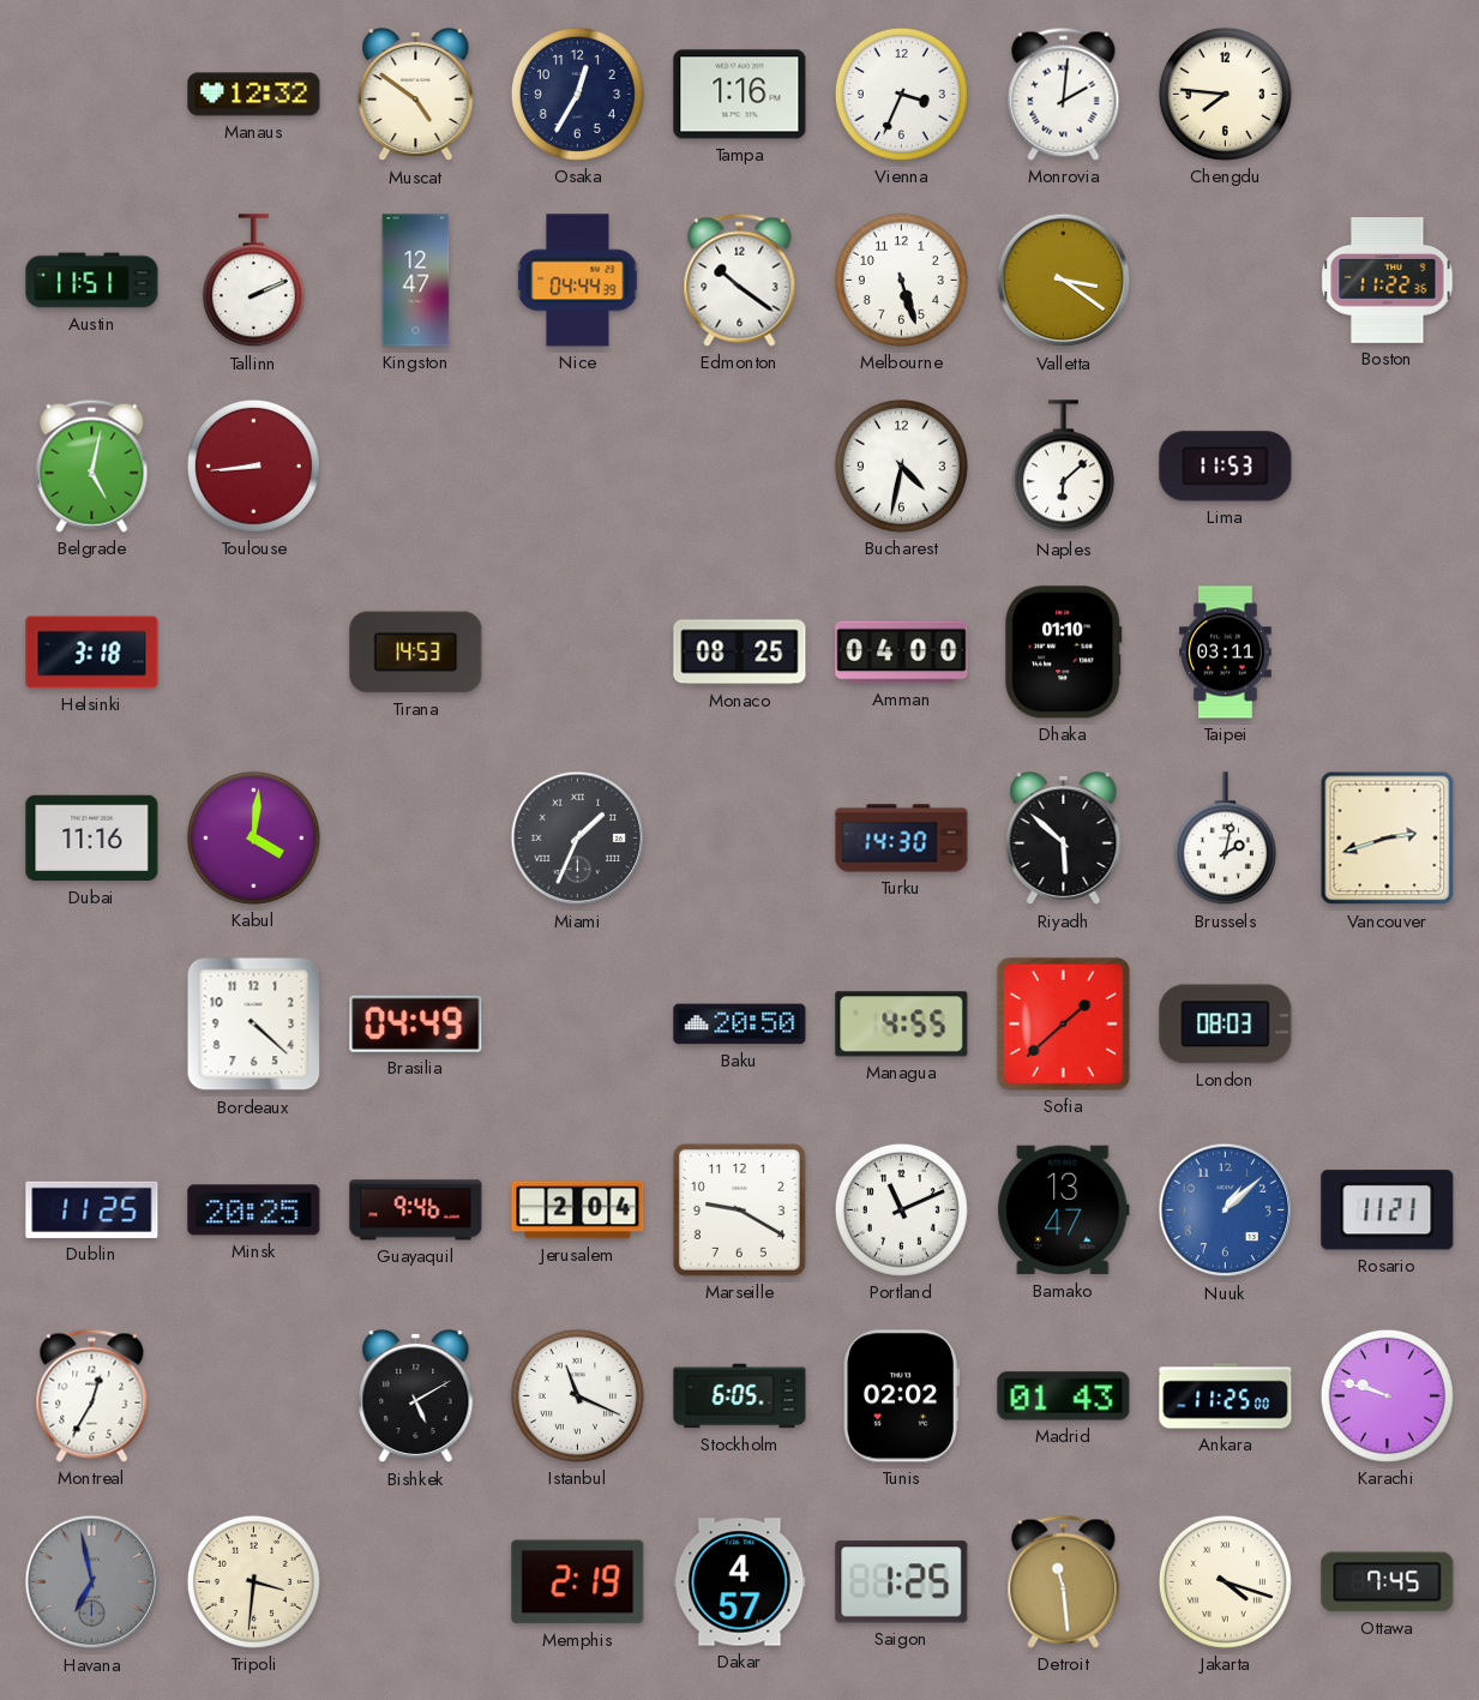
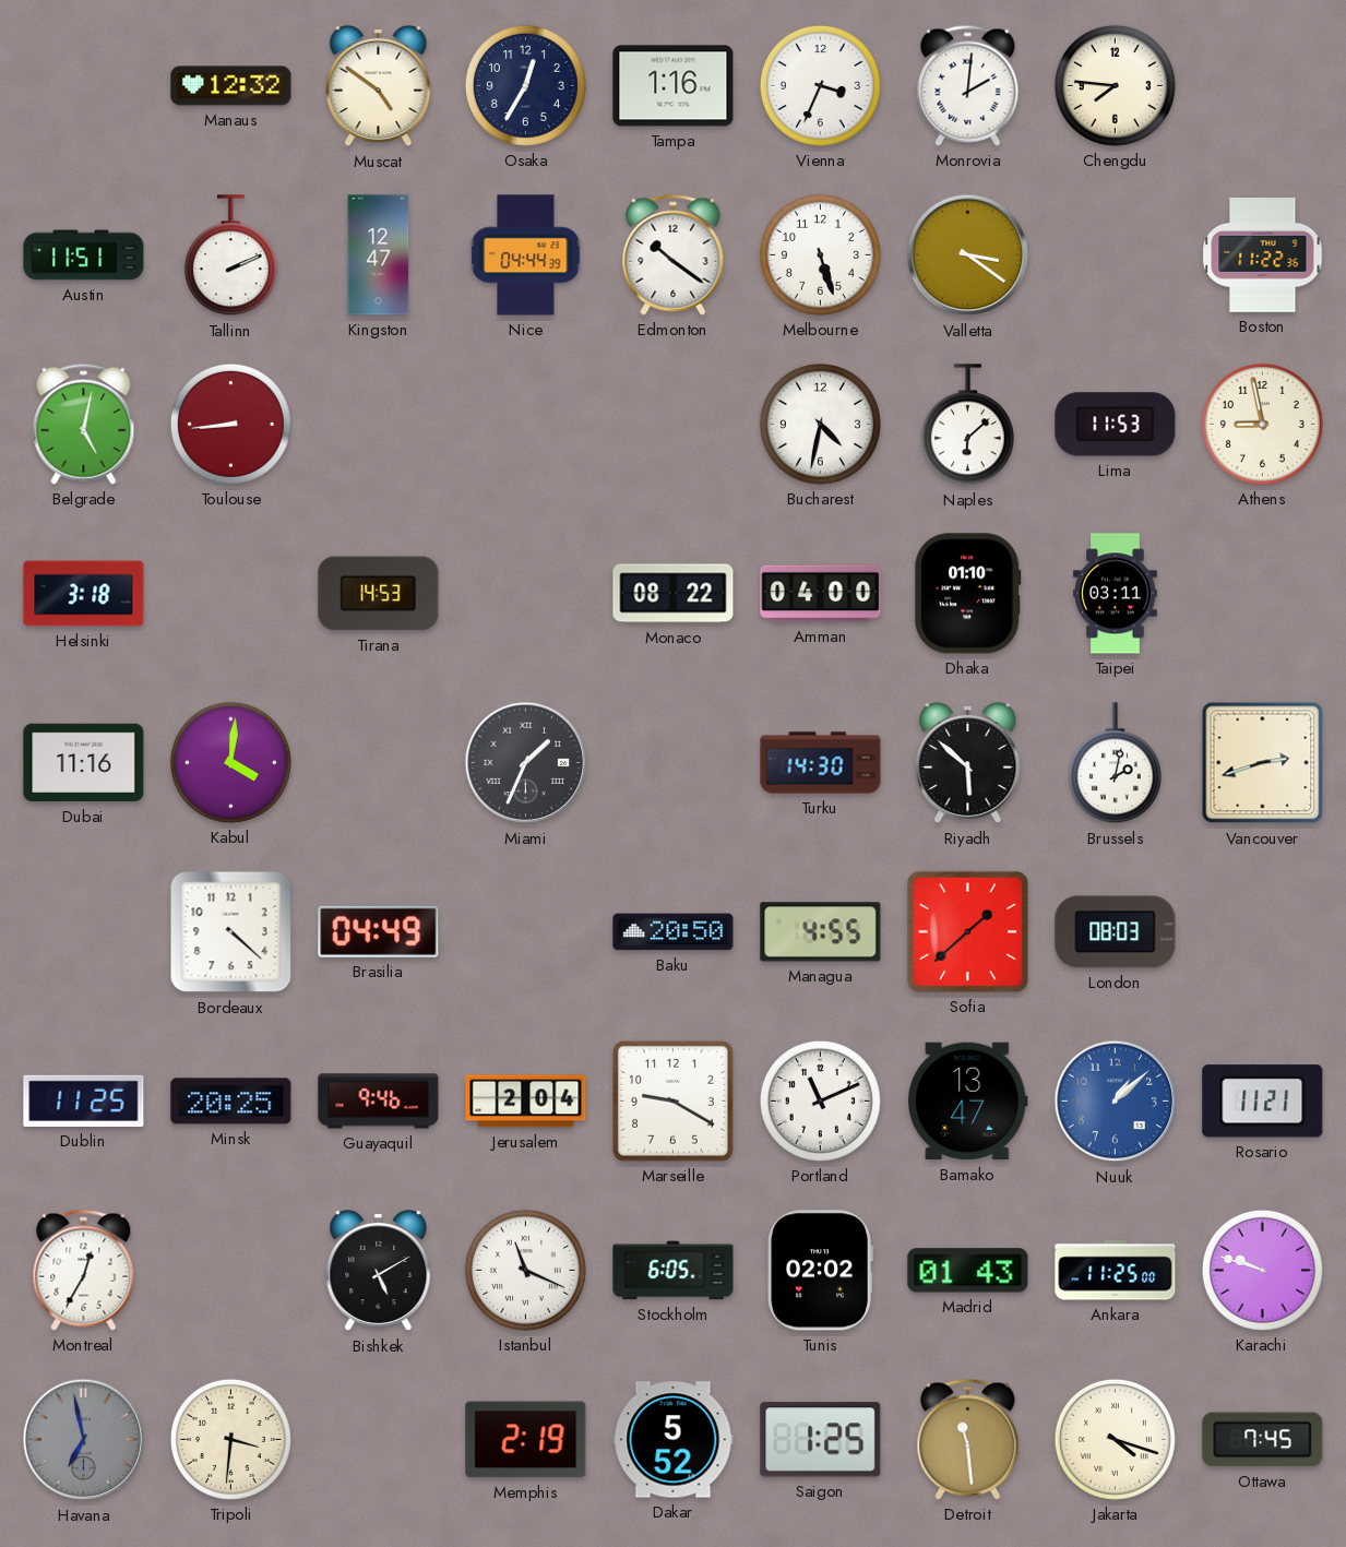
Athens: none -> 8:58 (1262, 424)
Monaco: 08:25 -> 08:22 (674, 594)
Dakar: 4:57 -> 5:52 (674, 1440)
